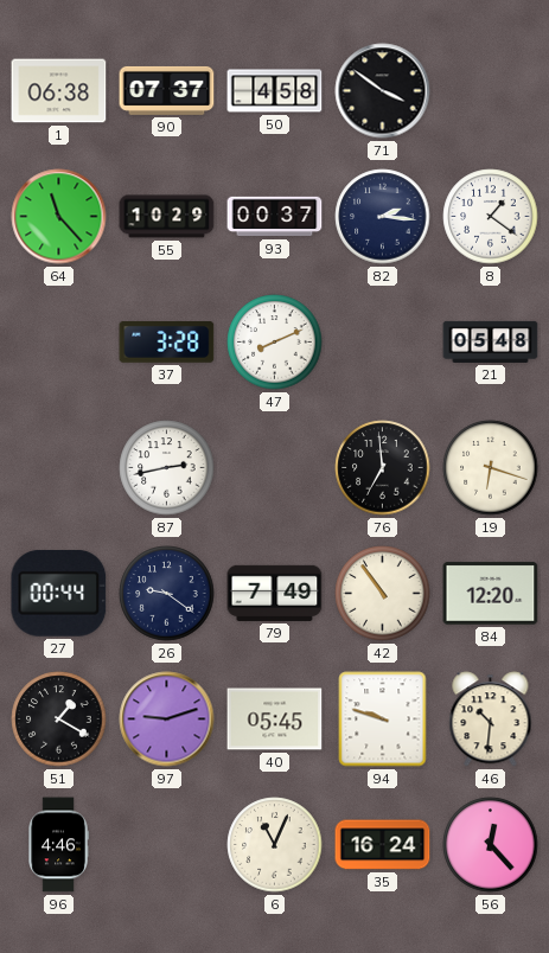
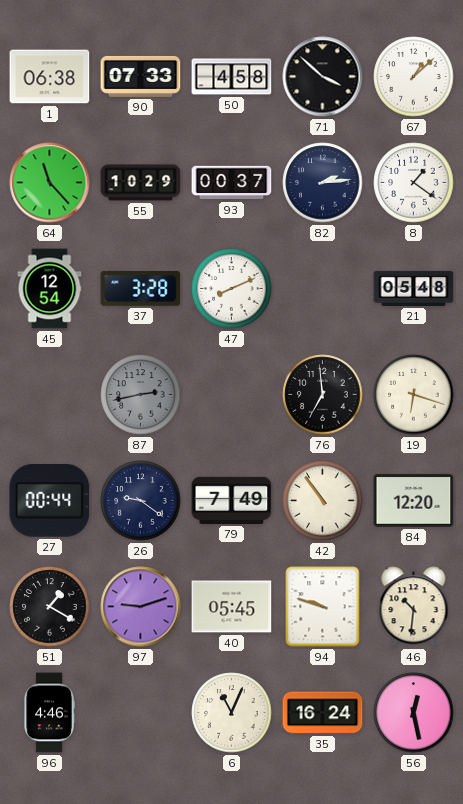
90: 07:37 -> 07:33 (141, 76)
71: 3:51 -> 3:52 (323, 77)
67: none -> 1:08 (414, 77)
82: 2:16 -> 2:14 (323, 183)
45: none -> 12:54 (50, 289)
87 dial: white -> grey (141, 395)
56: 12:23 -> 12:28 (414, 713)
